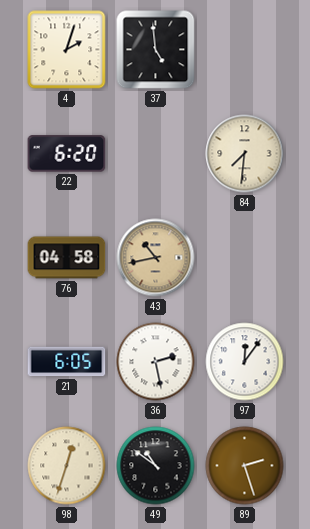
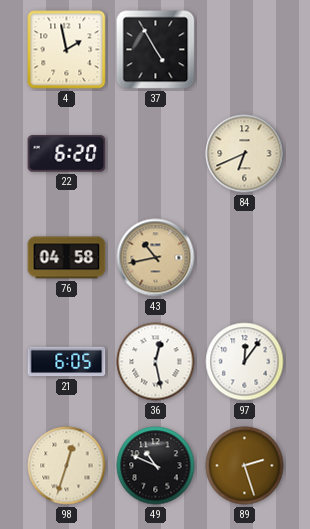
4: 2:03 -> 1:58 (67, 50)
37: 4:59 -> 4:55 (156, 50)
84: 7:31 -> 6:41 (245, 154)
36: 2:28 -> 12:28 (156, 362)
49: 10:51 -> 10:49 (156, 466)
